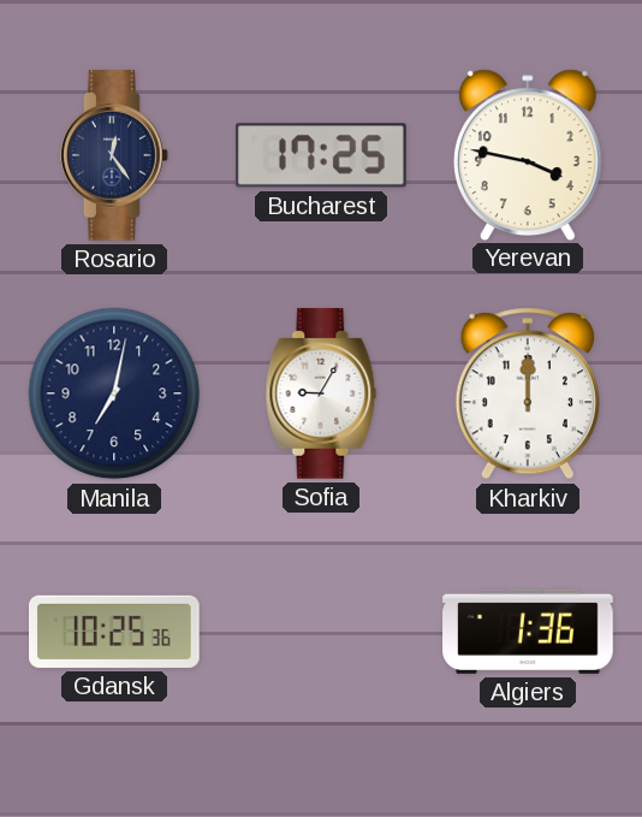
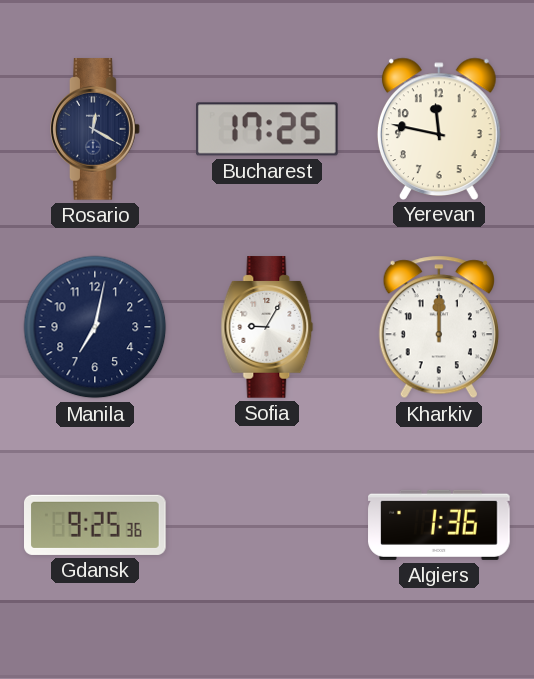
Rosario: 12:24 -> 12:20 (95, 129)
Yerevan: 3:47 -> 11:47 (439, 128)
Gdansk: 10:25 -> 9:25 (96, 525)
